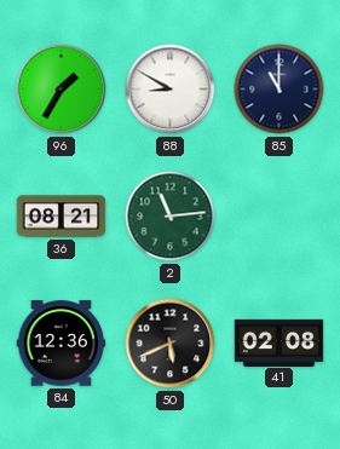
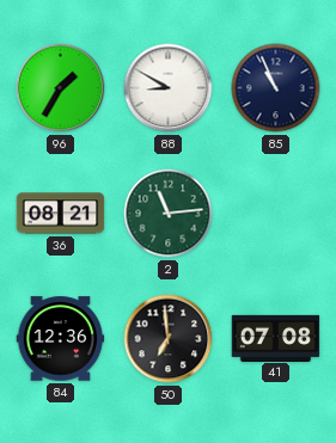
85: 11:00 -> 10:56 (276, 88)
50: 5:41 -> 6:59 (169, 339)
41: 02:08 -> 07:08 (276, 338)
